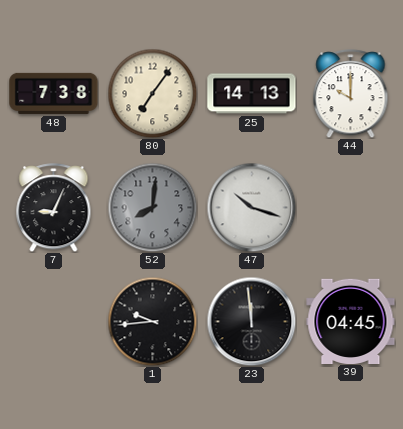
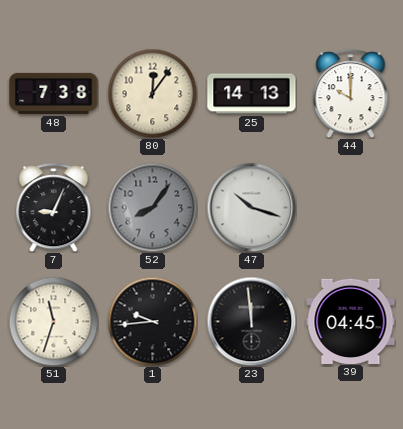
80: 7:06 -> 12:06 (152, 93)
52: 8:01 -> 8:06 (152, 207)
51: none -> 11:33 (53, 321)
